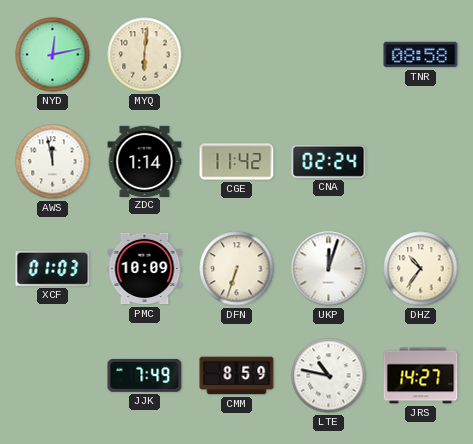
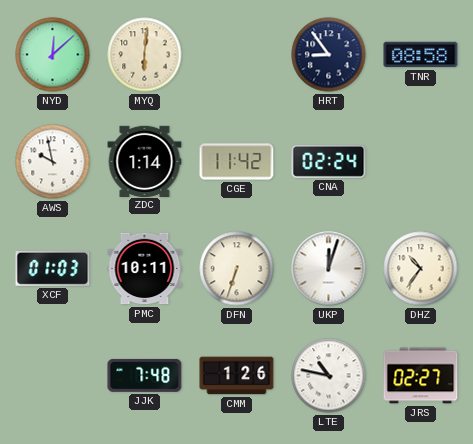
NYD: 12:13 -> 12:08 (53, 55)
HRT: none -> 8:54 (329, 55)
AWS: 11:58 -> 9:58 (53, 162)
PMC: 10:09 -> 10:11 (145, 269)
JJK: 7:49 -> 7:48 (145, 375)
CMM: 8:59 -> 1:26 (237, 376)
JRS: 14:27 -> 02:27 (421, 376)
